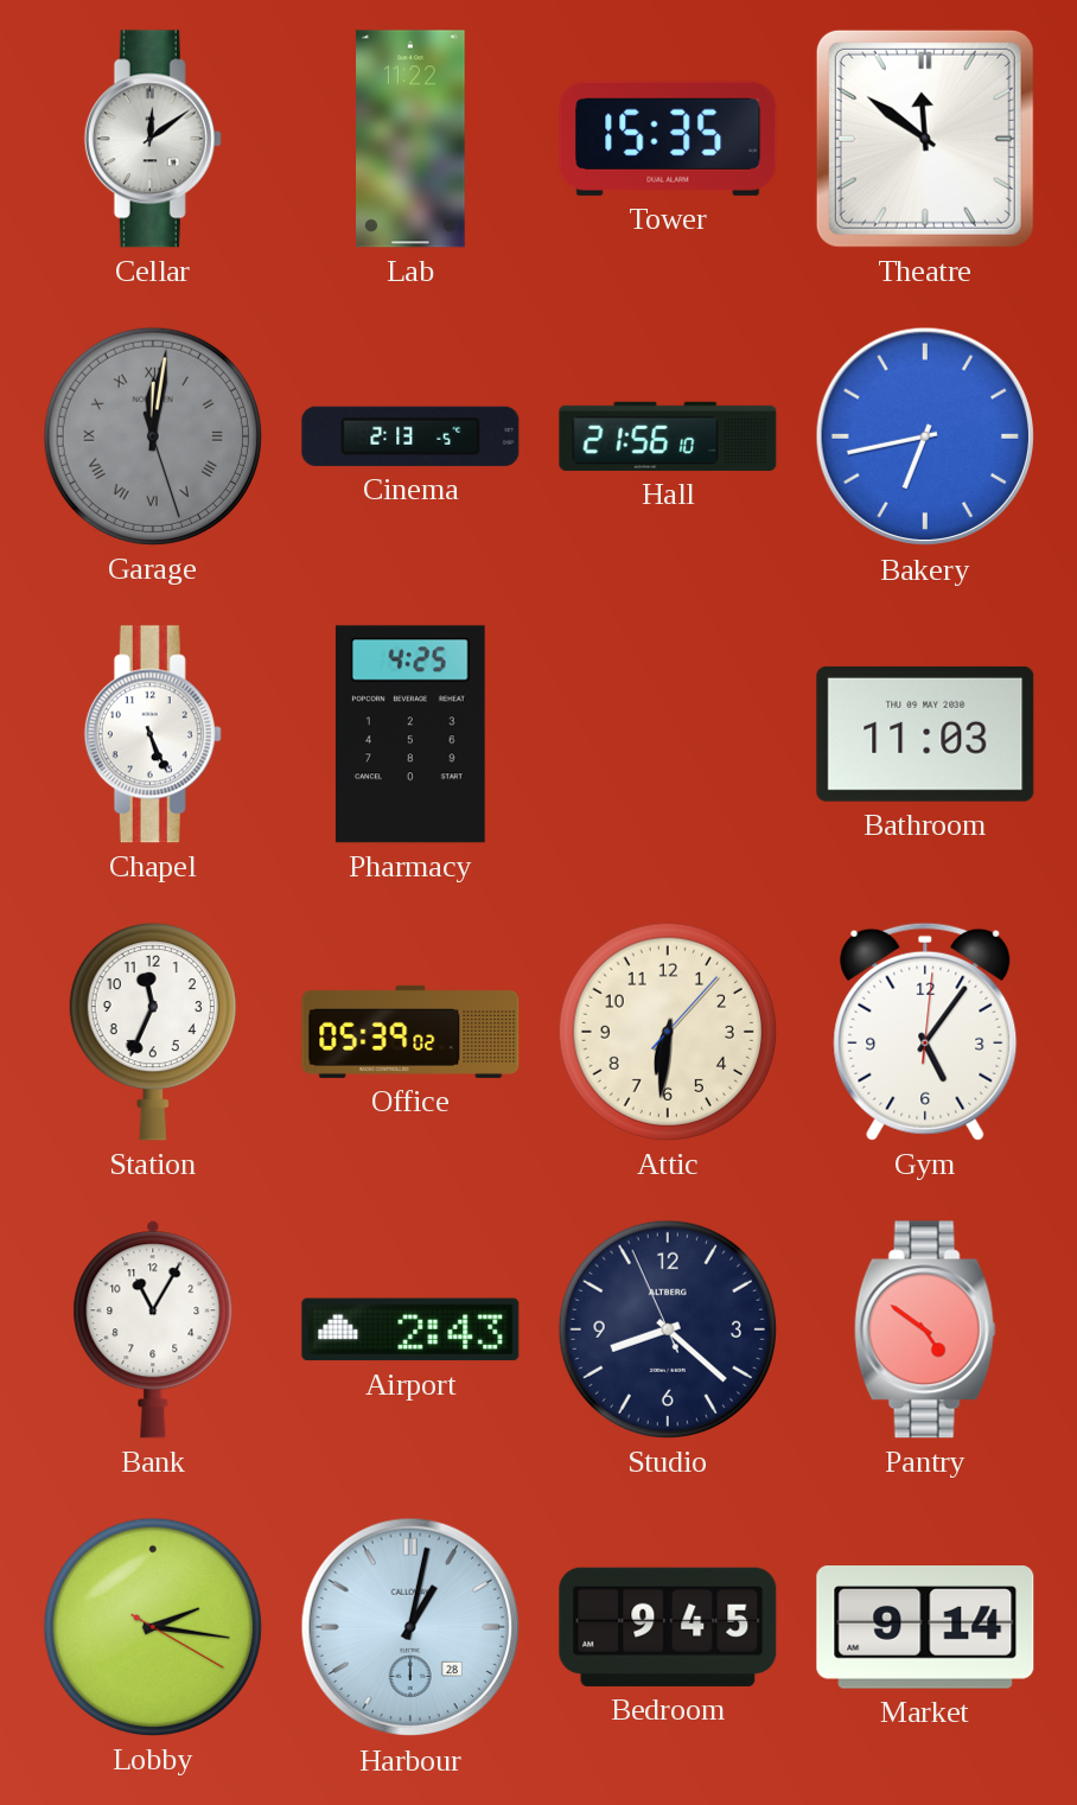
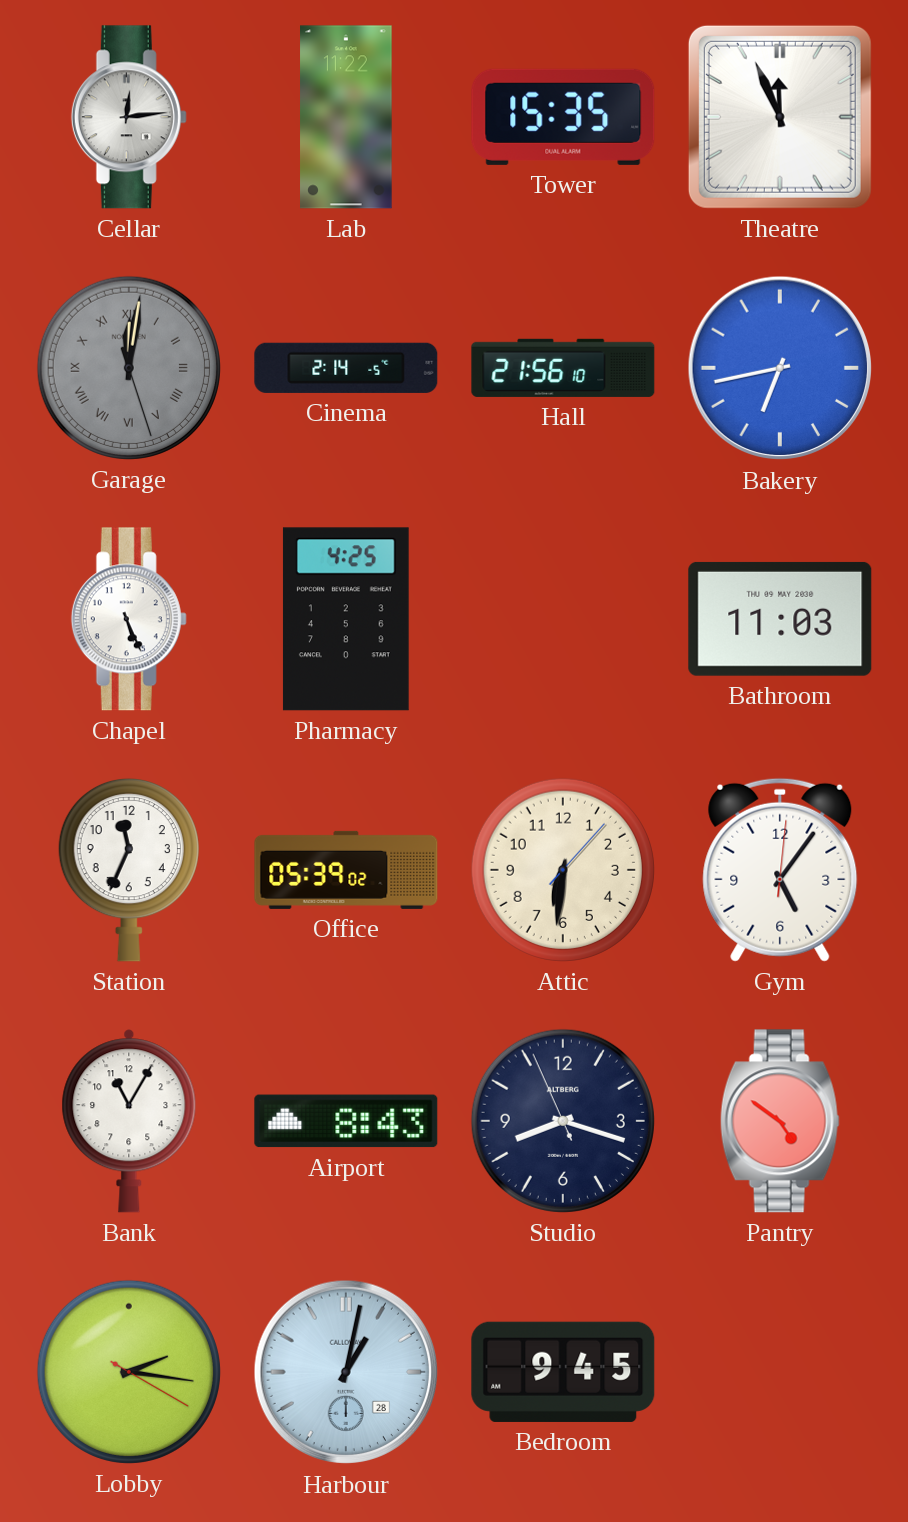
Cellar: 12:09 -> 12:14 (129, 117)
Theatre: 11:51 -> 11:56 (780, 117)
Cinema: 2:13 -> 2:14 (346, 368)
Airport: 2:43 -> 8:43 (346, 1121)
Studio: 8:21 -> 8:17 (563, 1121)
Market: 9:14 -> none (925, 1628)
